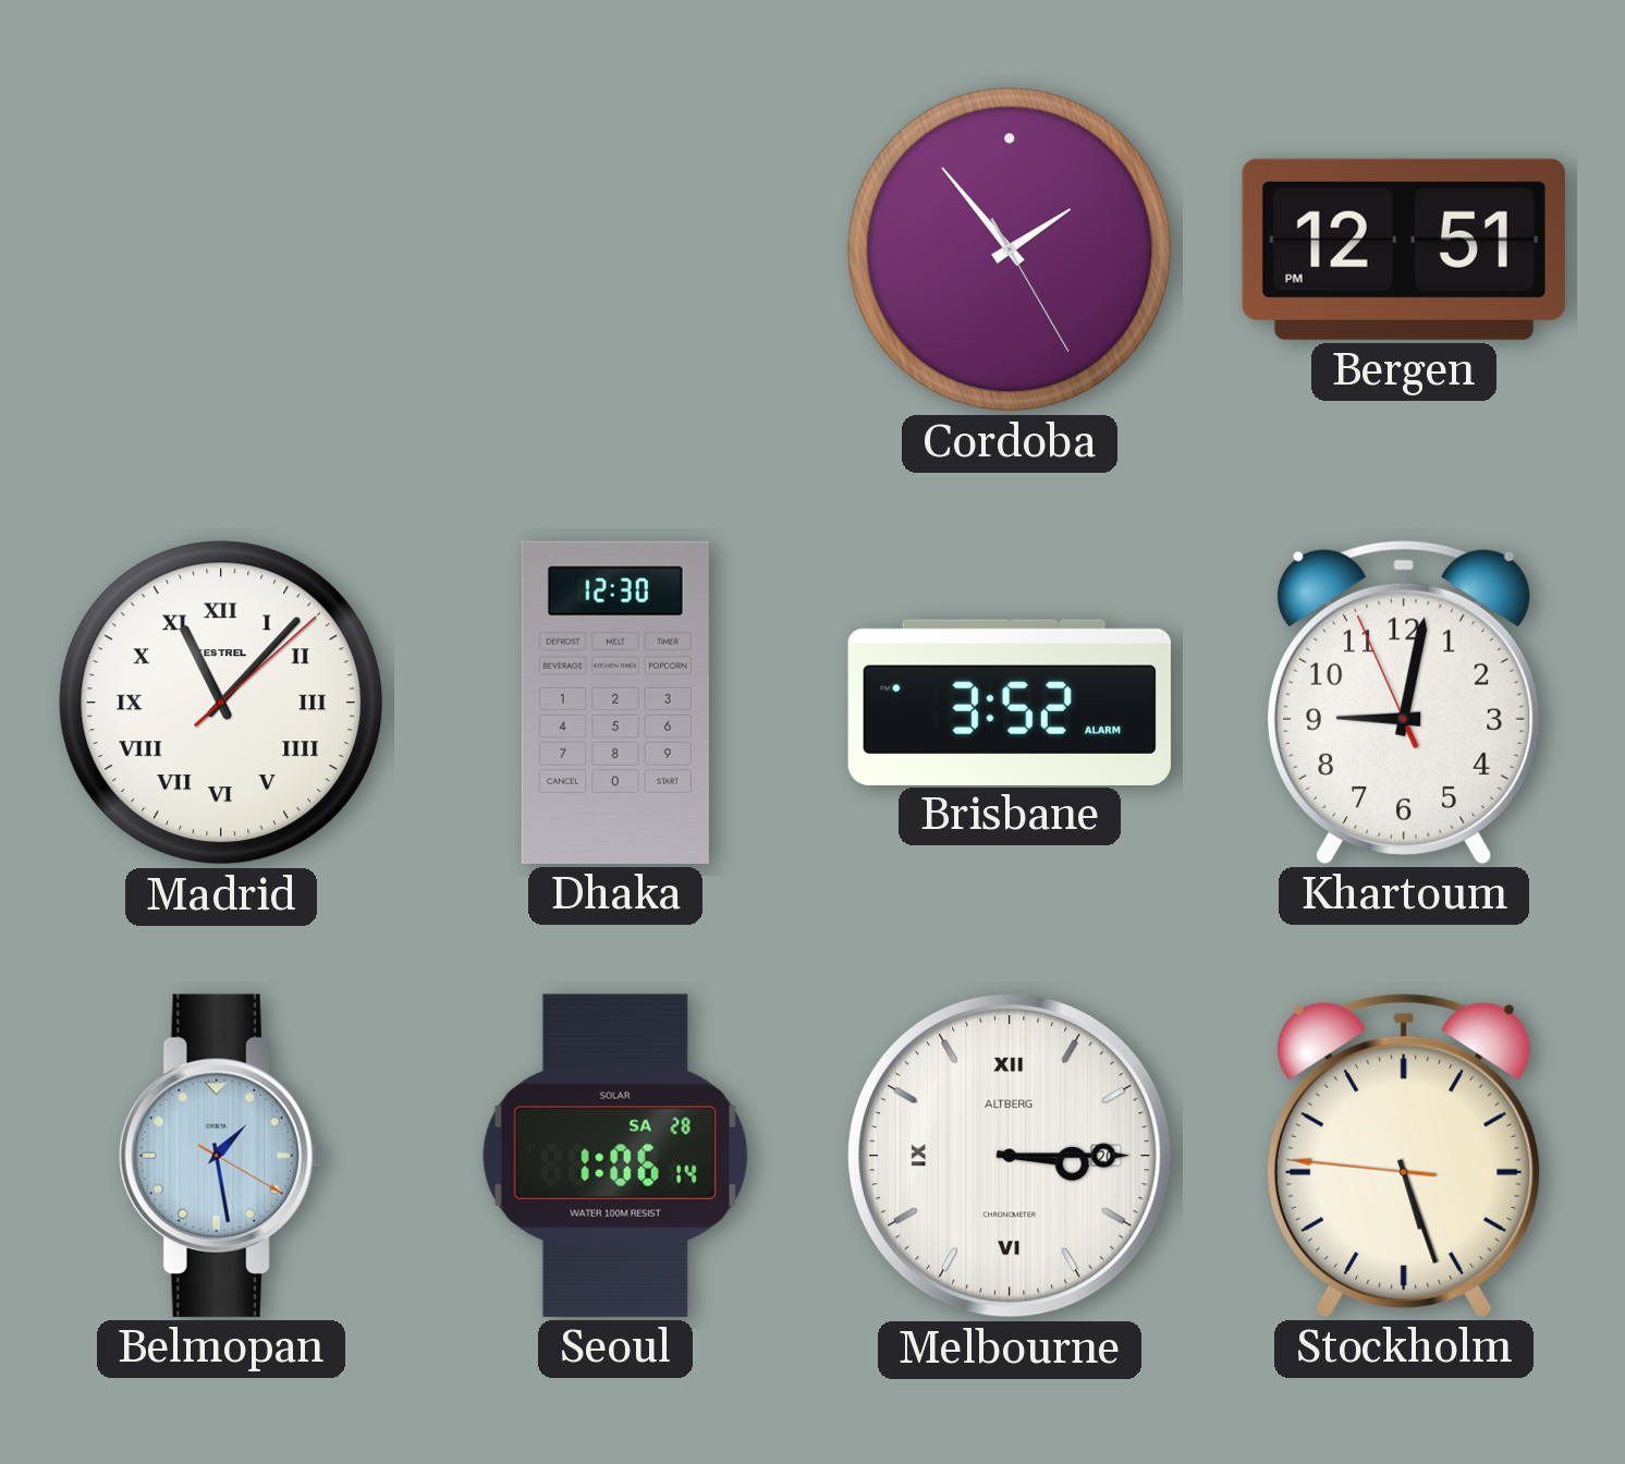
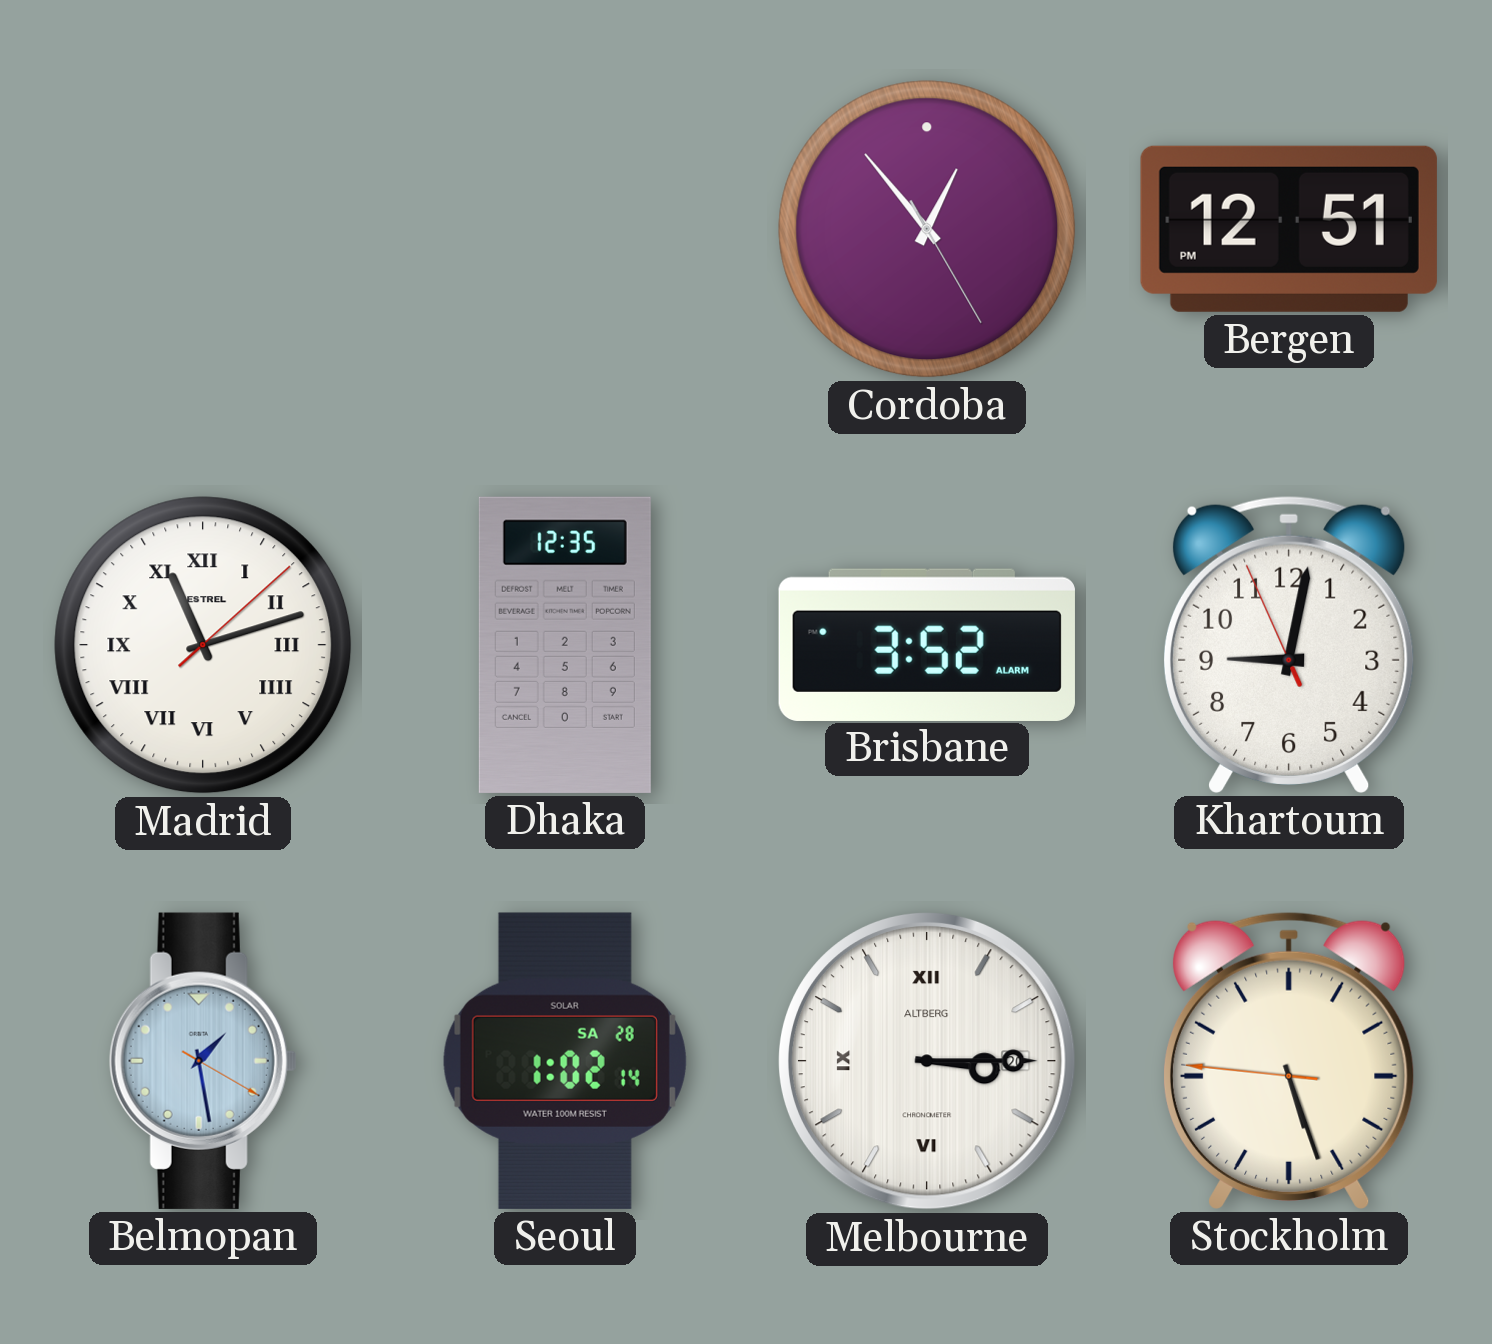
Cordoba: 1:53 -> 12:53 (927, 229)
Madrid: 11:07 -> 11:12 (203, 645)
Dhaka: 12:30 -> 12:35 (565, 645)
Seoul: 1:06 -> 1:02 (565, 1061)
